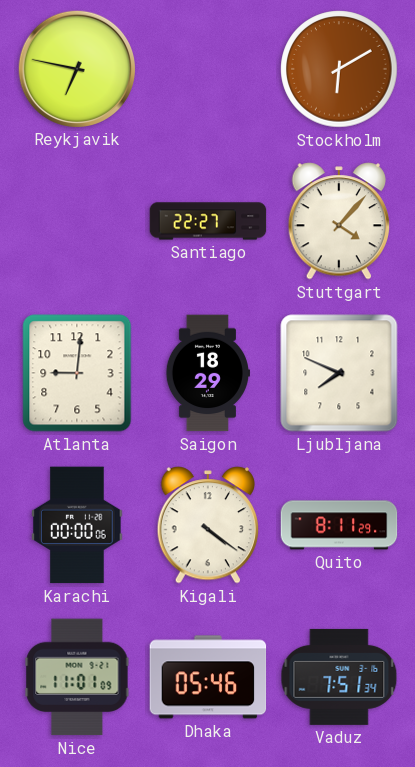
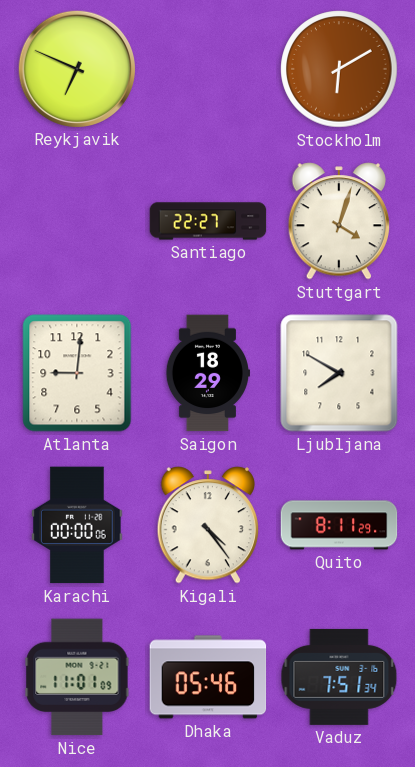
Reykjavik: 6:47 -> 6:49 (76, 68)
Stuttgart: 4:07 -> 4:03 (338, 221)
Ljubljana: 7:49 -> 7:50 (339, 373)
Kigali: 4:21 -> 4:24 (207, 525)
